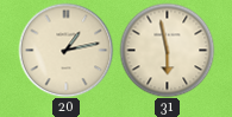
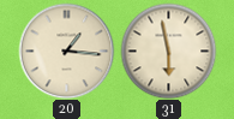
20: 1:13 -> 1:16 (66, 50)
